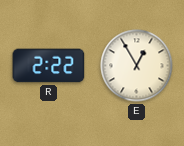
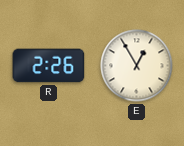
R: 2:22 -> 2:26 (49, 66)
